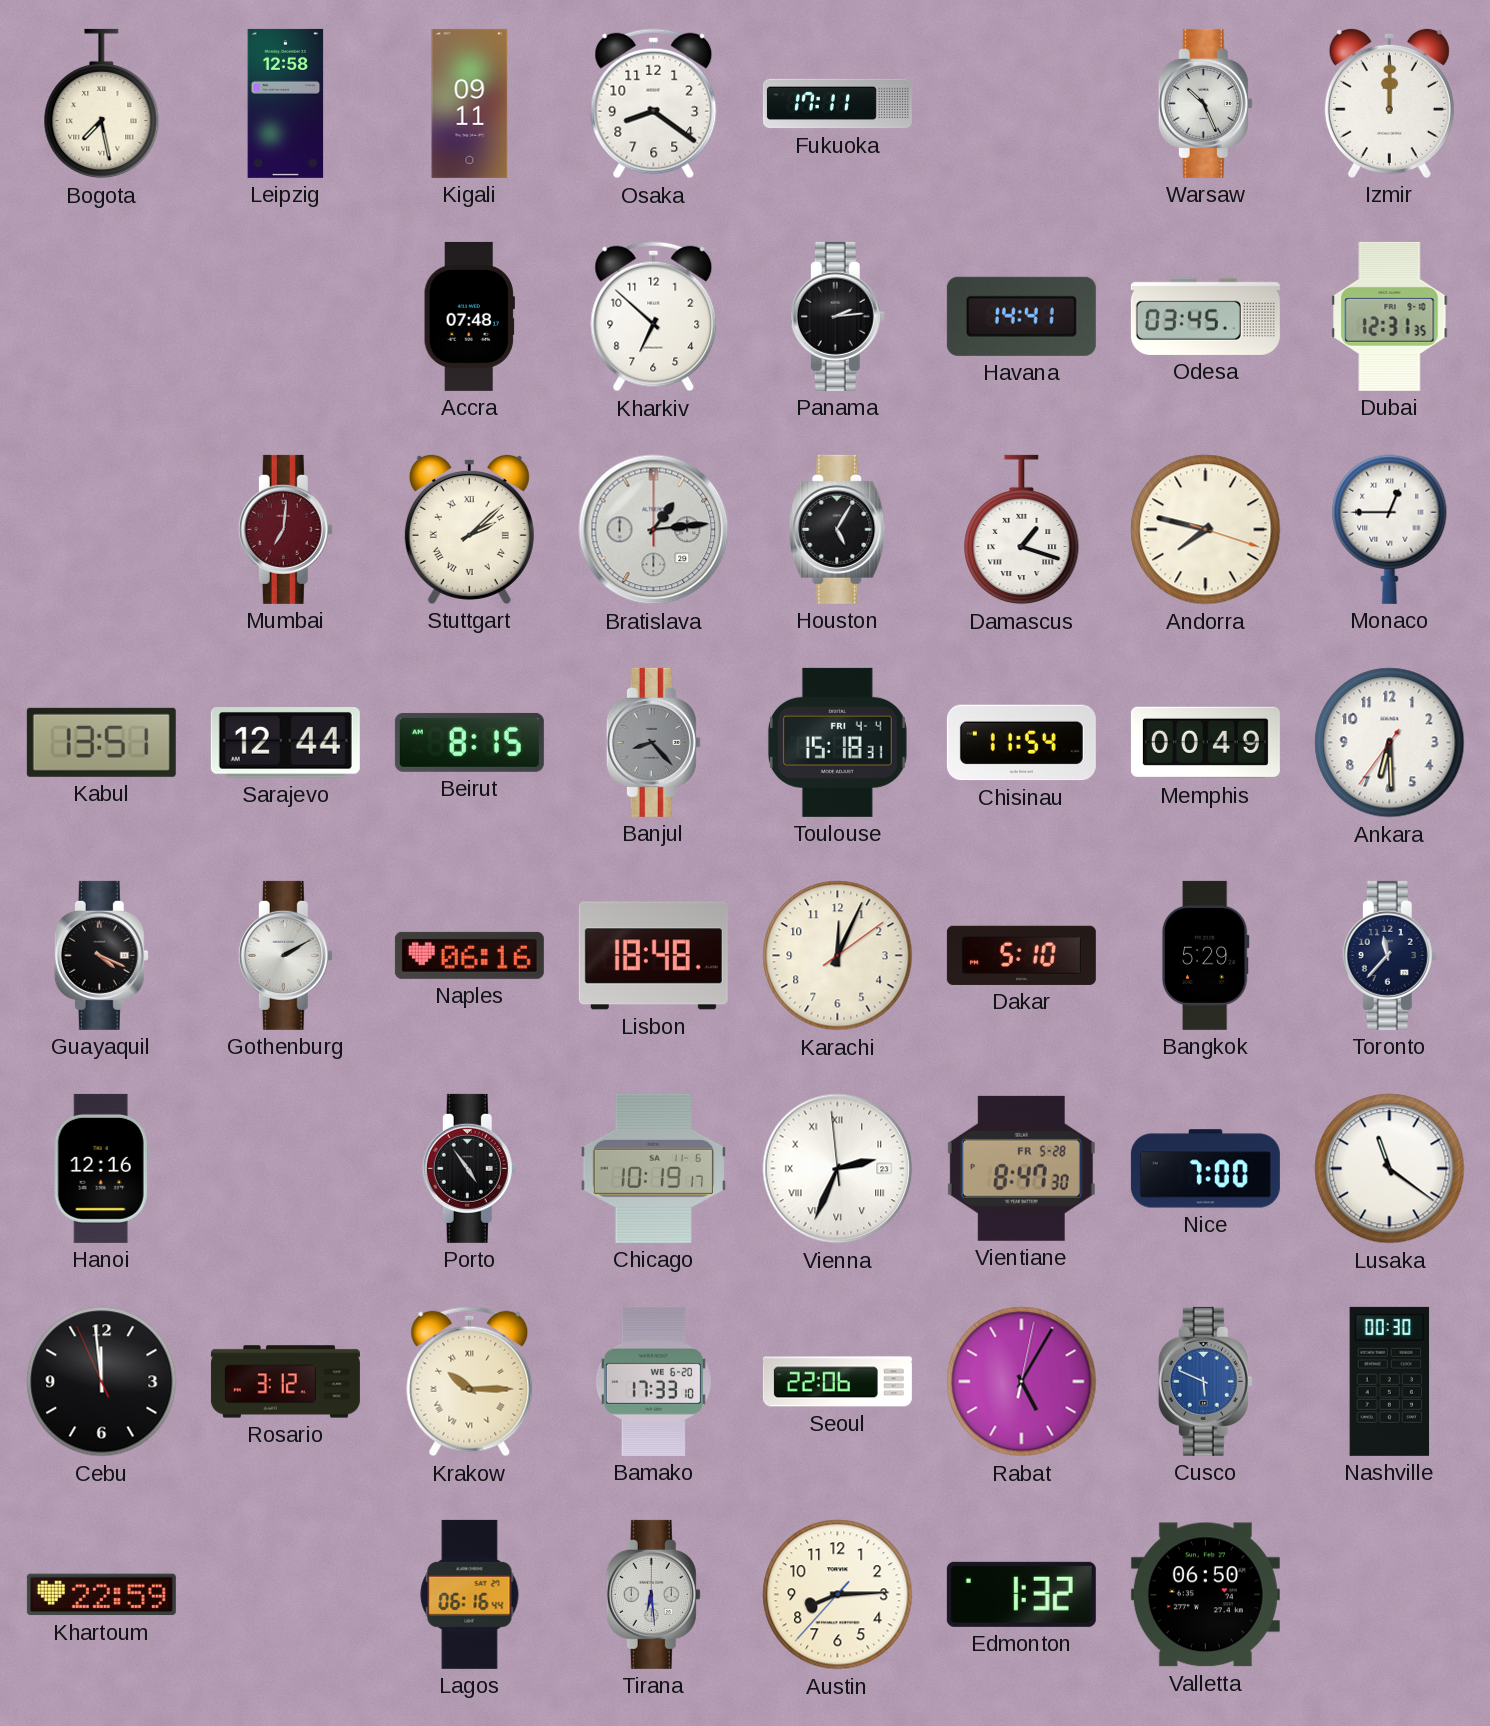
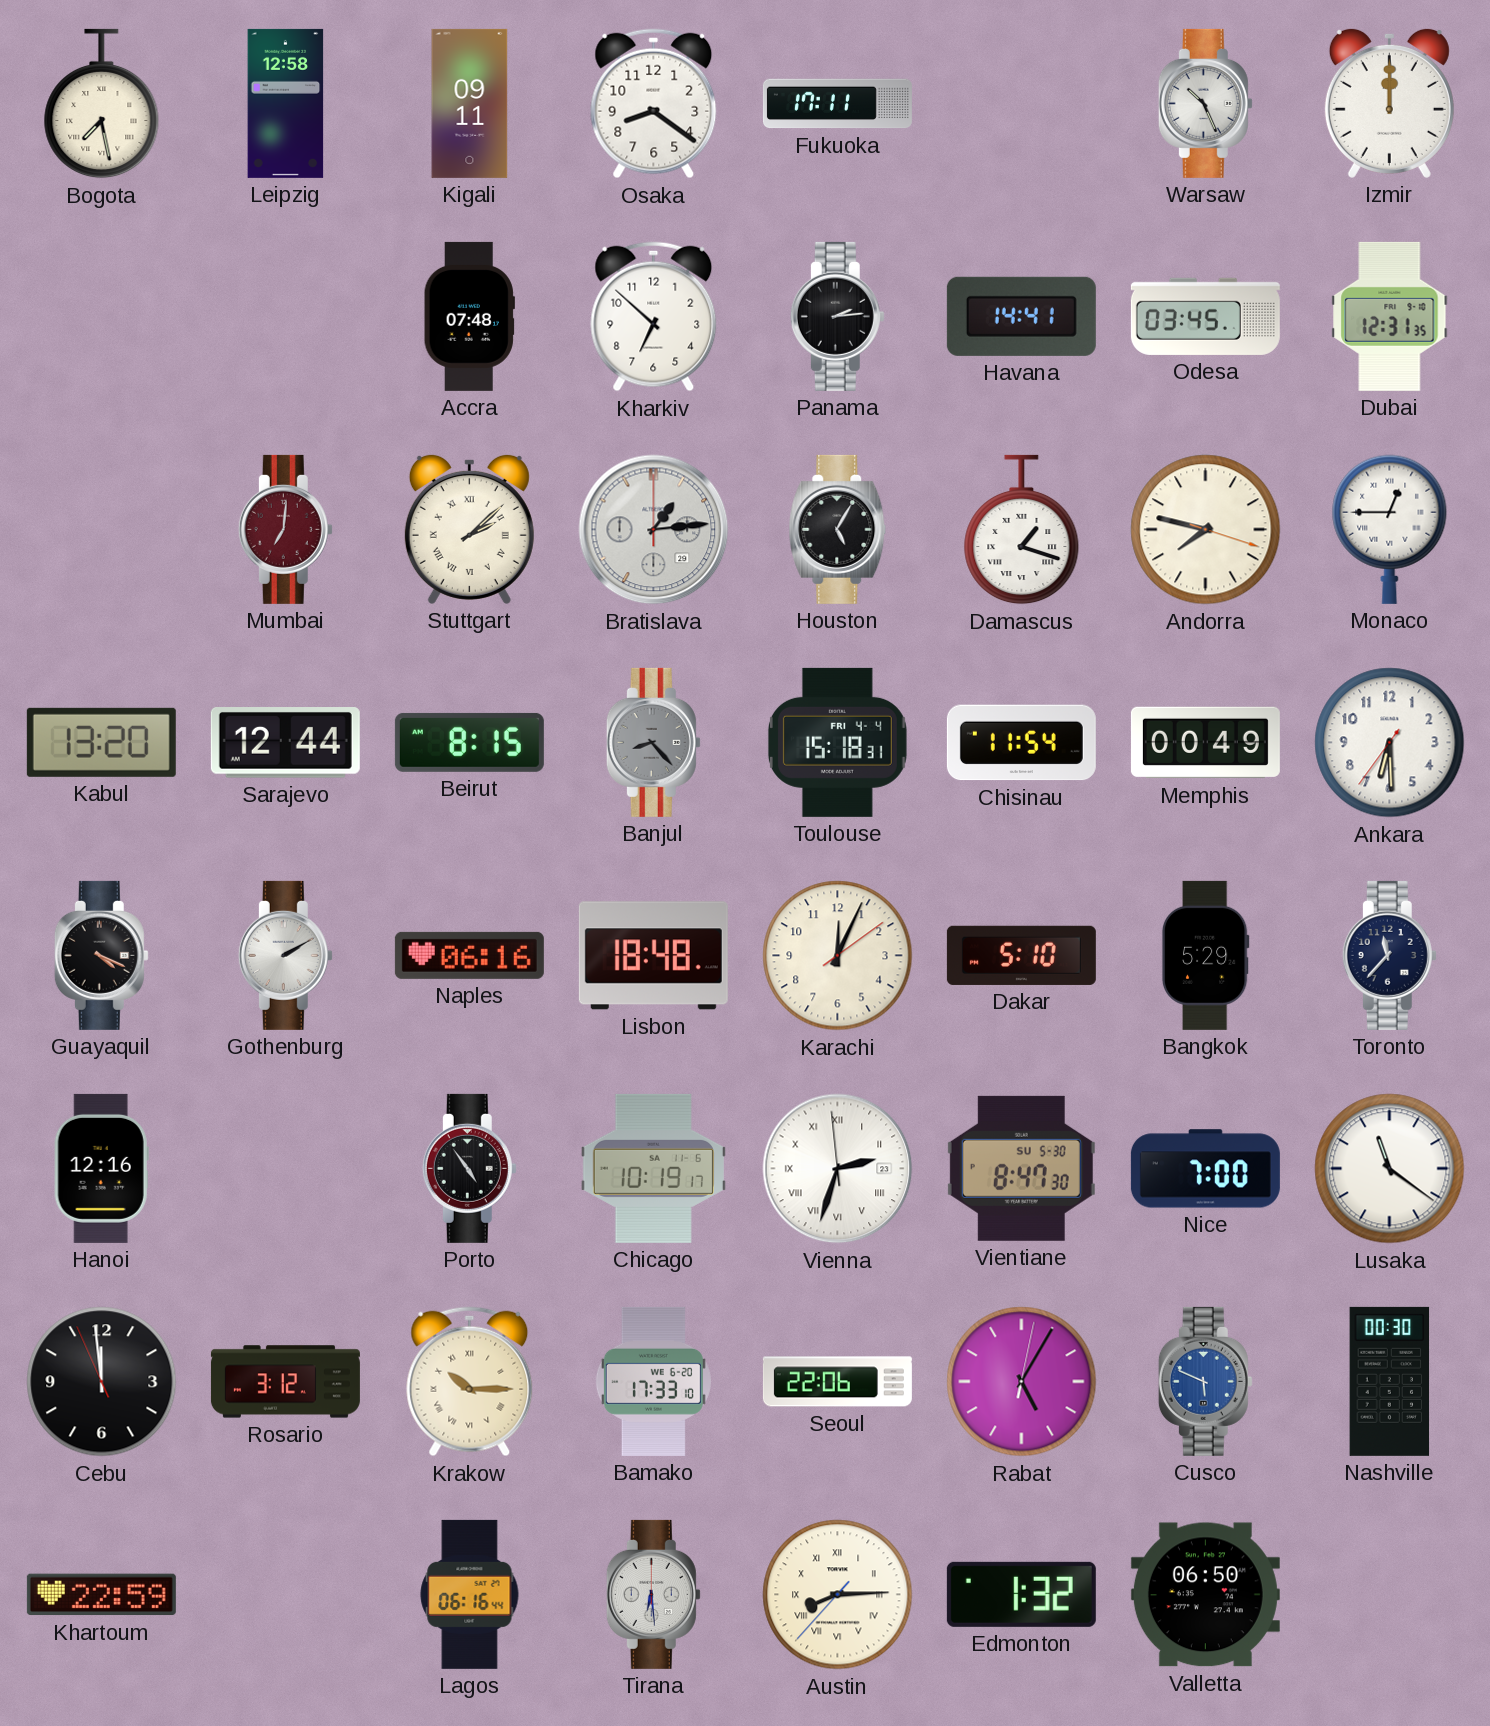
Kabul: 13:51 -> 13:20 (101, 742)
Vienna: 2:33 -> 2:32 (838, 1169)
Vientiane date: FR 5-28 -> SU 5-30 (1021, 1168)
Austin numerals: Arabic -> Roman (838, 1595)
